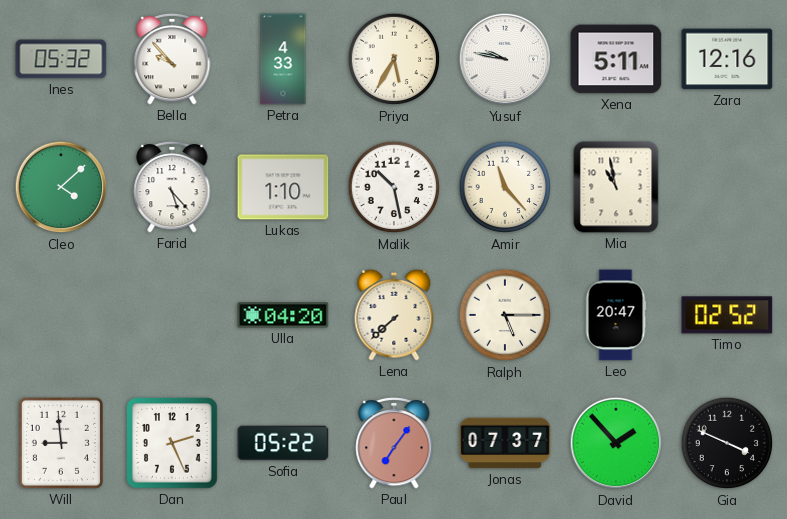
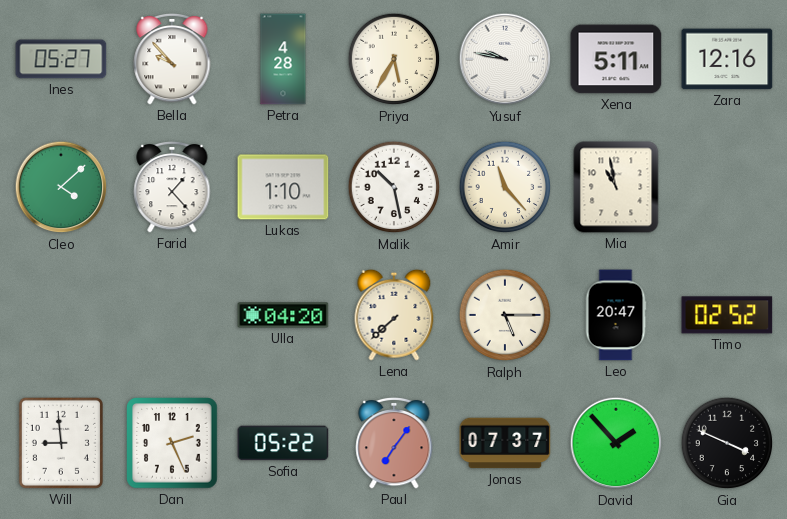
Ines: 05:32 -> 05:27 (61, 59)
Petra: 4:33 -> 4:28 (283, 59)
Farid: 5:23 -> 1:23 (172, 187)
